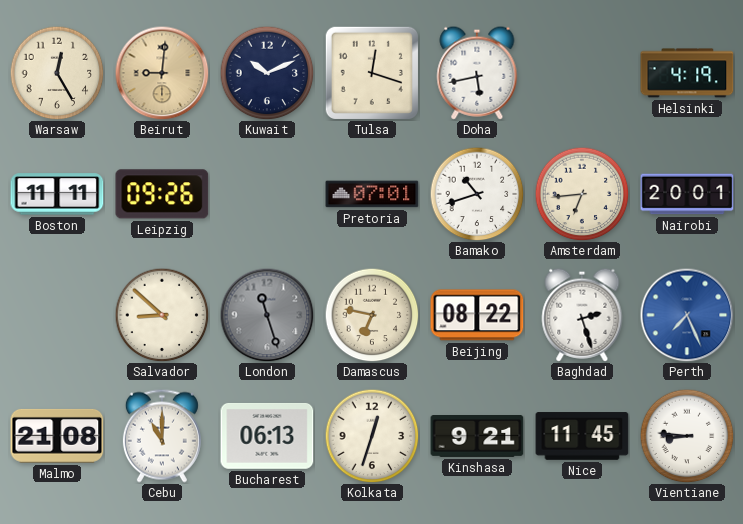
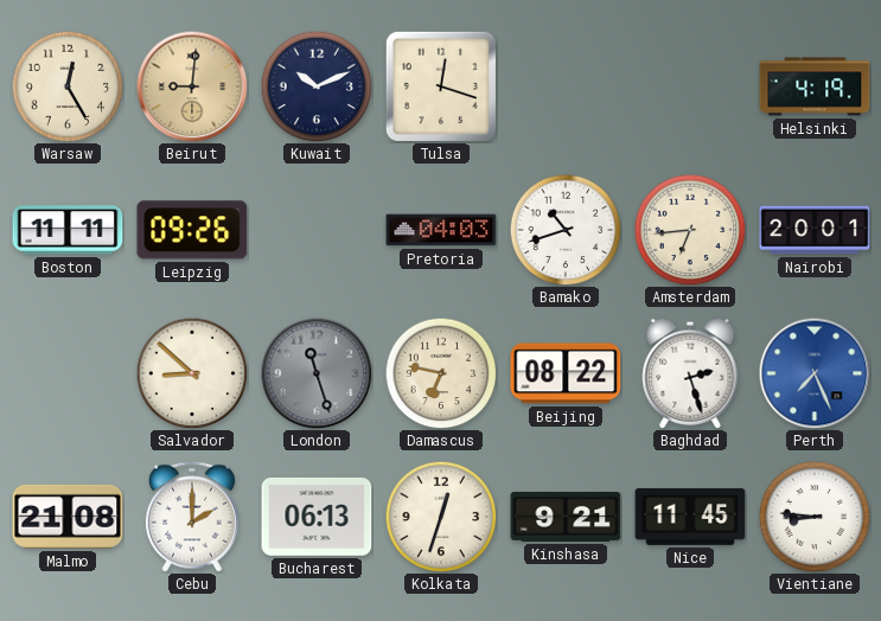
Doha: 5:43 -> none (477, 73)
Pretoria: 07:01 -> 04:03 (441, 230)
Cebu: 11:00 -> 2:00 (192, 517)
